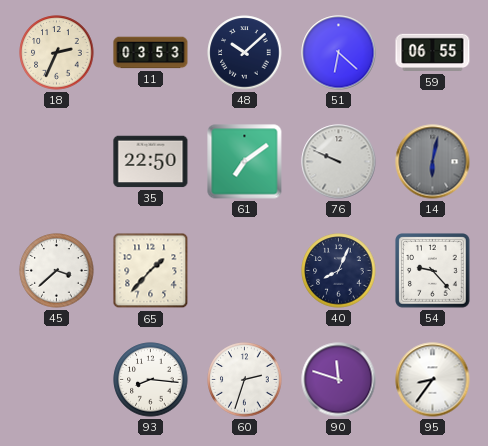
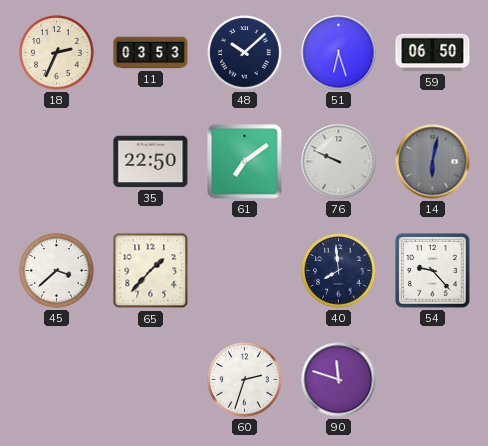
51: 6:22 -> 6:27 (339, 53)
59: 06:55 -> 06:50 (433, 53)
40: 8:04 -> 7:59 (339, 271)
93: 8:16 -> none (151, 380)
95: 8:36 -> none (433, 380)
